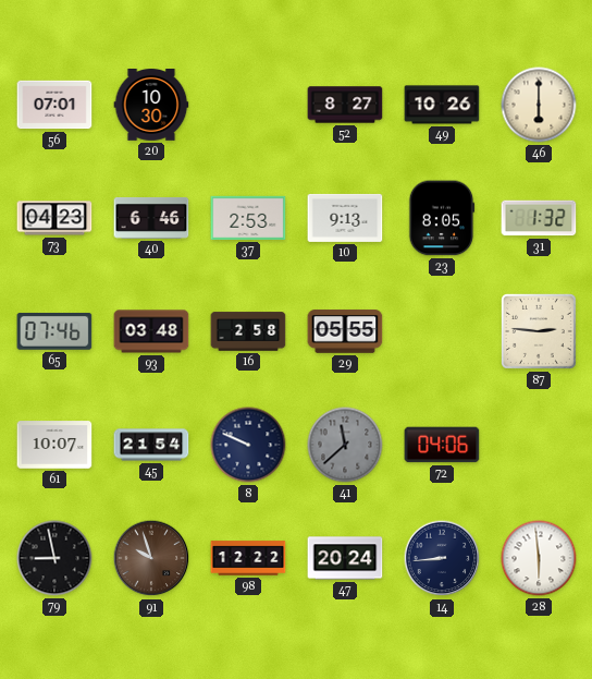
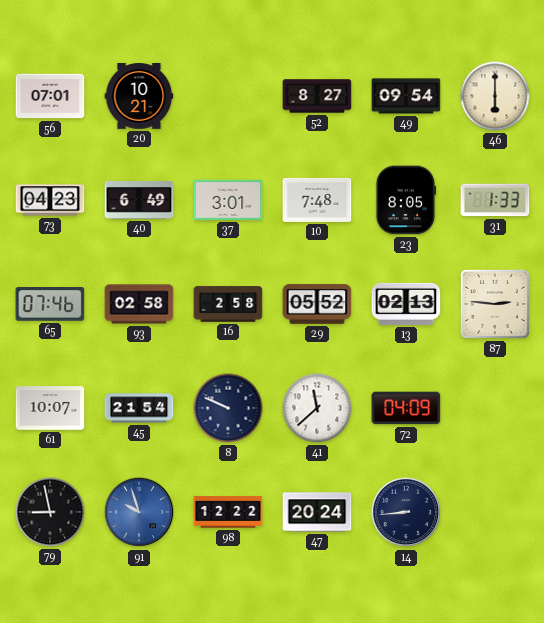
20: 10:30 -> 10:21 (139, 96)
49: 10:26 -> 09:54 (406, 96)
40: 6:46 -> 6:49 (139, 200)
37: 2:53 -> 3:01 (228, 200)
10: 9:13 -> 7:48 (317, 200)
31: 1:32 -> 1:33 (495, 200)
93: 03:48 -> 02:58 (139, 304)
29: 05:55 -> 05:52 (317, 304)
13: none -> 02:13 (406, 304)
41 dial: grey -> white (317, 408)
72: 04:06 -> 04:09 (406, 408)
91 dial: brown -> blue (139, 512)
28: 5:59 -> none (539, 558)
